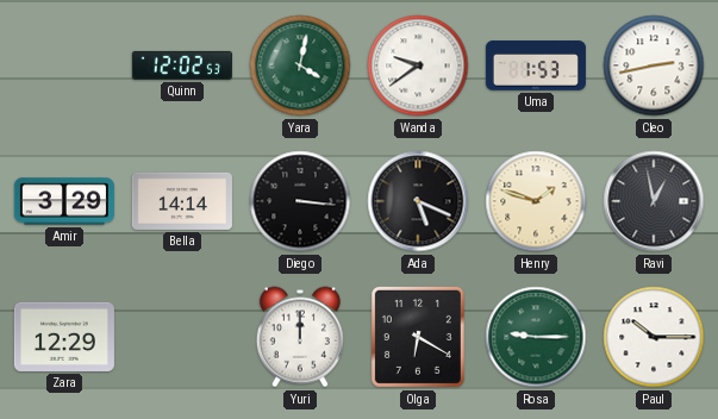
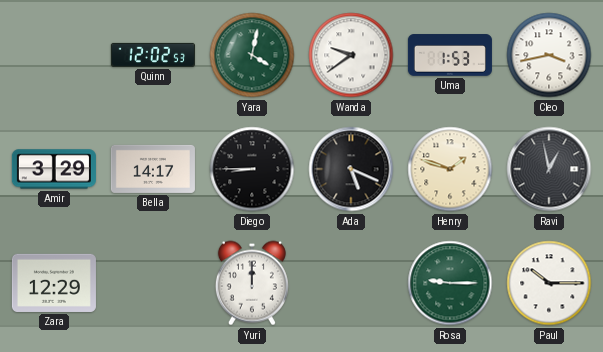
Cleo: 2:43 -> 3:43 (549, 55)
Bella: 14:14 -> 14:17 (153, 169)
Diego: 3:16 -> 8:45 (252, 169)
Olga: 6:20 -> none (418, 337)
